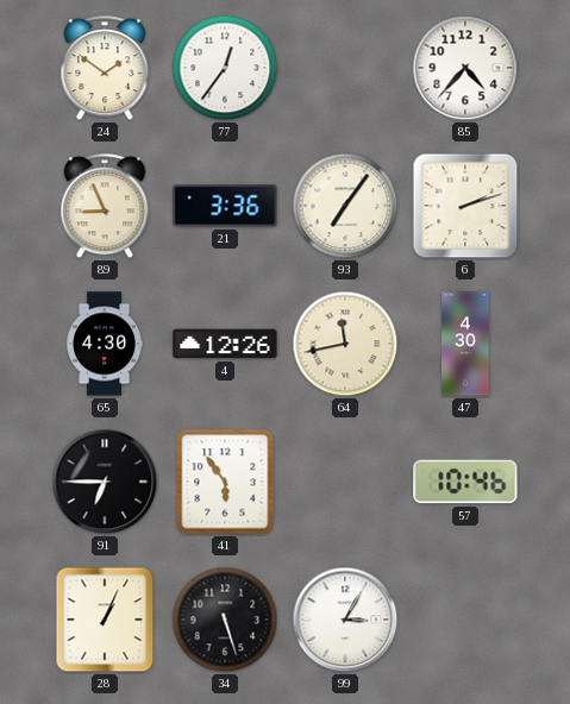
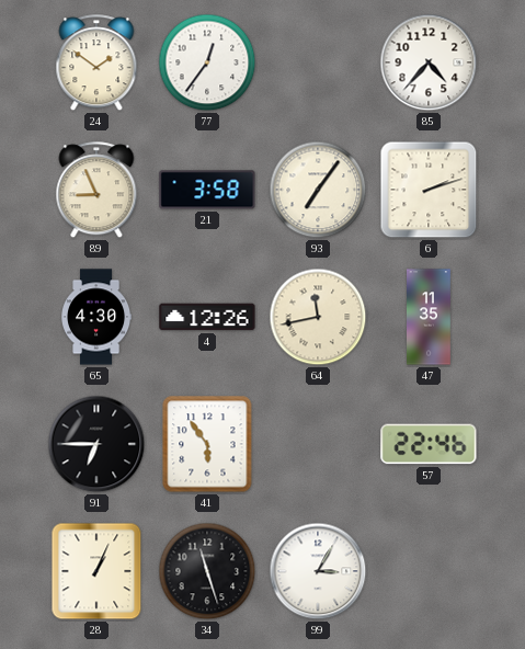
21: 3:36 -> 3:58 (207, 190)
47: 4:30 -> 11:35 (429, 317)
57: 10:46 -> 22:46 (429, 444)
34: 5:27 -> 11:27 (207, 571)
